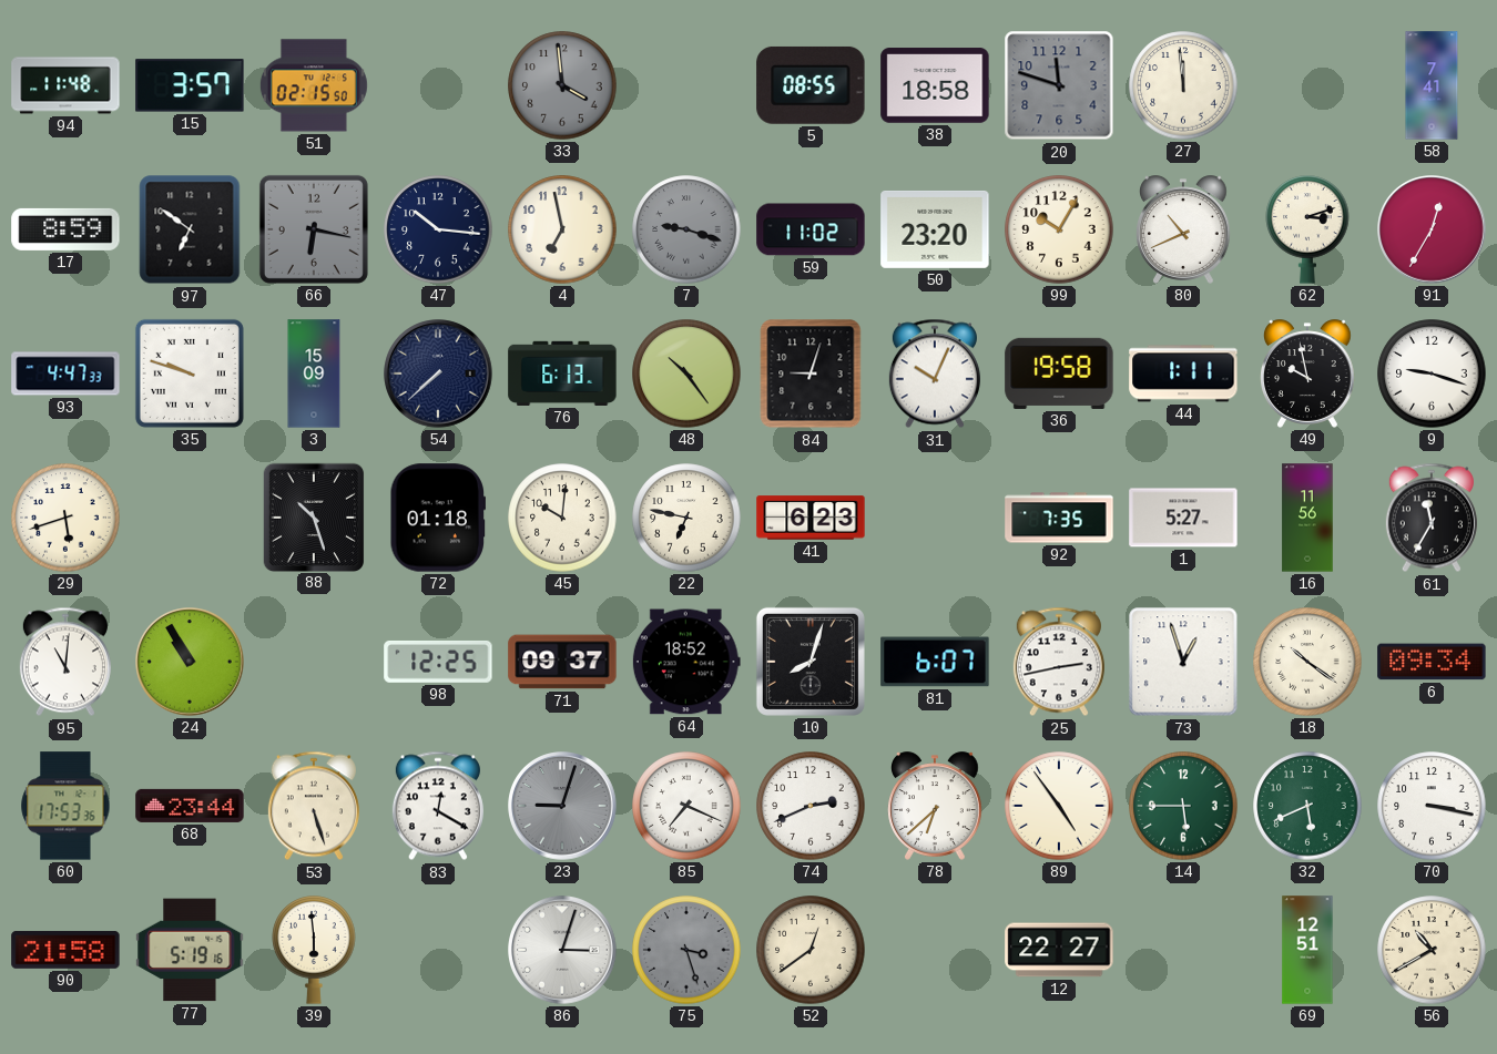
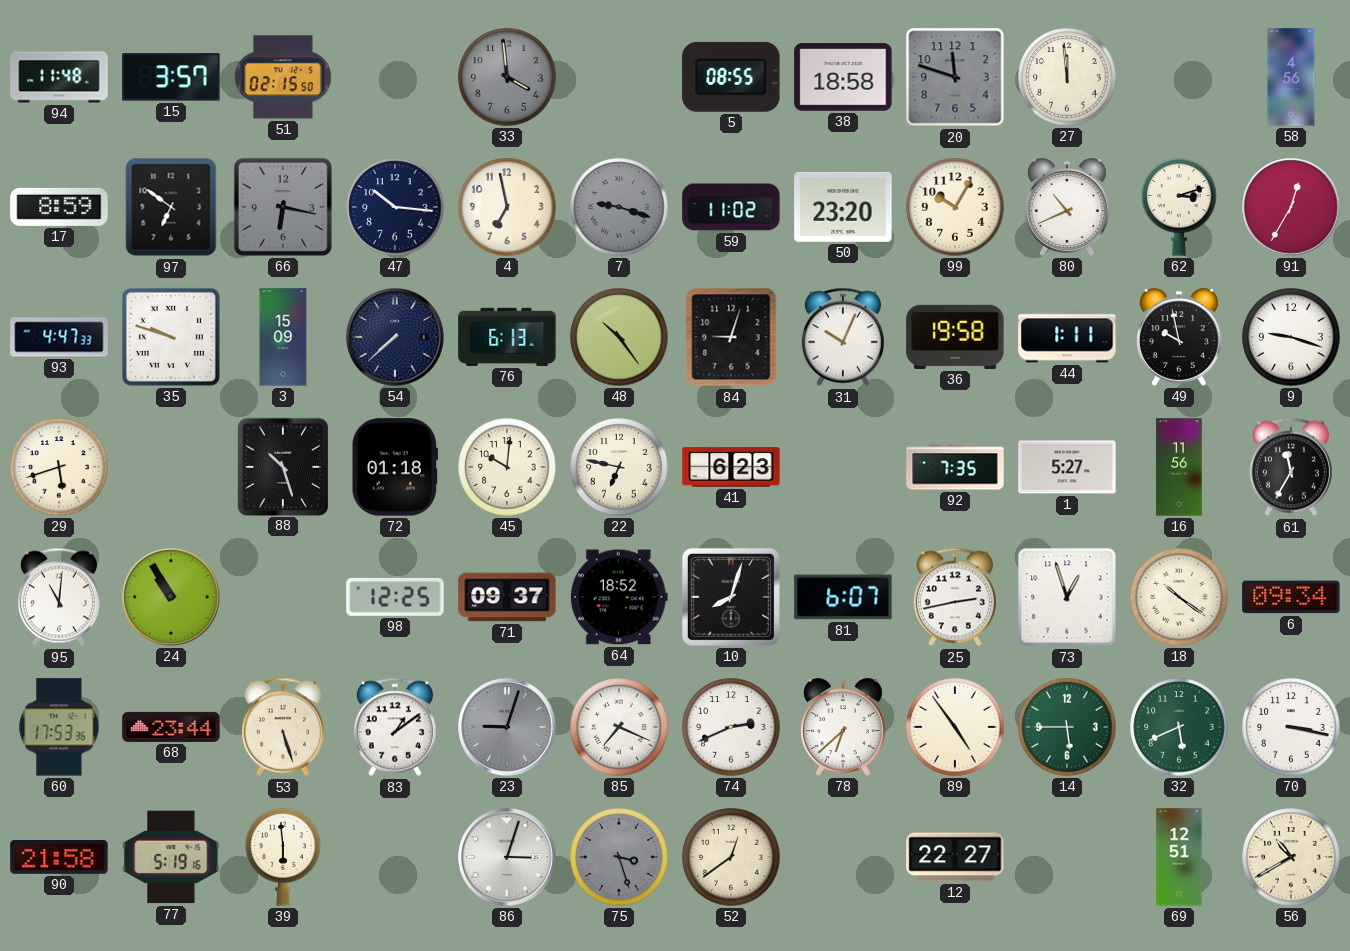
58: 7:41 -> 4:56 (1291, 77)
83: 12:20 -> 1:09 (395, 727)
